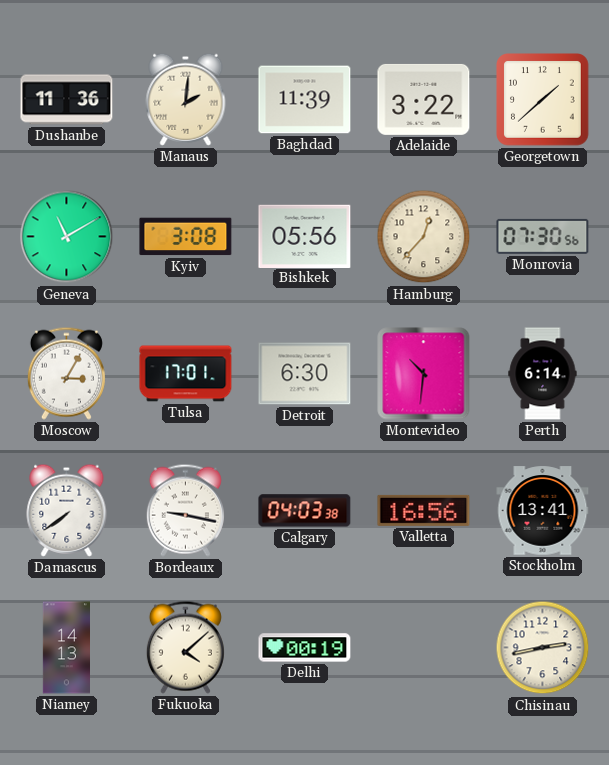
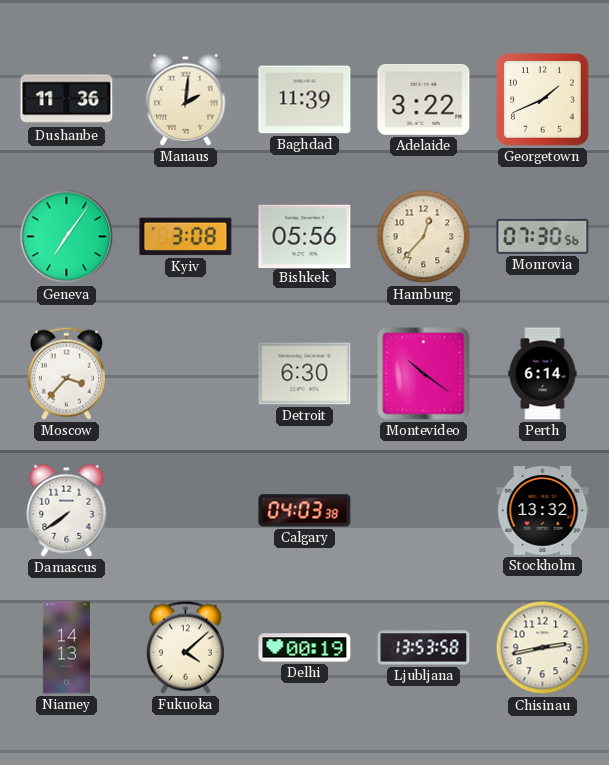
Georgetown: 1:38 -> 1:41 (543, 100)
Geneva: 11:10 -> 7:06 (67, 237)
Moscow: 3:05 -> 3:37 (66, 373)
Tulsa: 17:01 -> none (186, 374)
Montevideo: 10:31 -> 10:21 (424, 374)
Bordeaux: 9:17 -> none (185, 510)
Valletta: 16:56 -> none (424, 510)
Stockholm: 13:41 -> 13:32 (543, 511)
Ljubljana: none -> 13:53 (424, 648)
